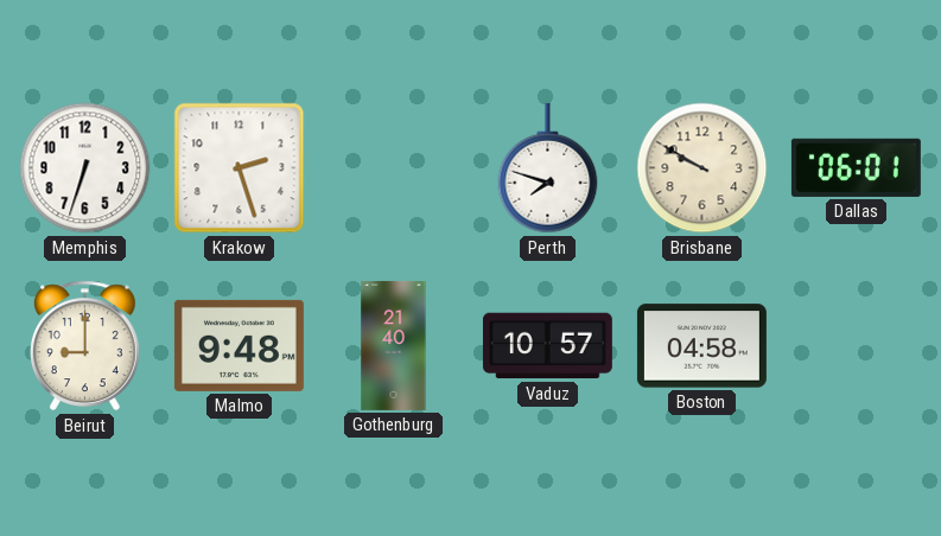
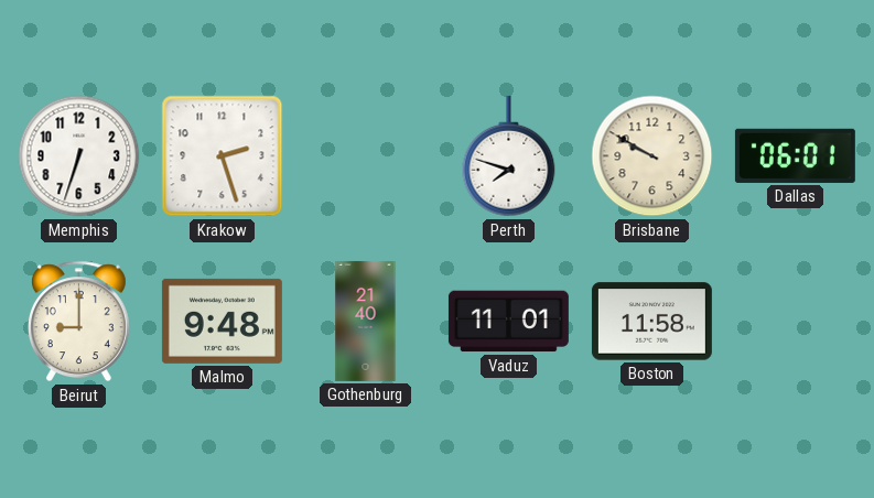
Vaduz: 10:57 -> 11:01 (508, 322)
Boston: 04:58 -> 11:58 (651, 322)
